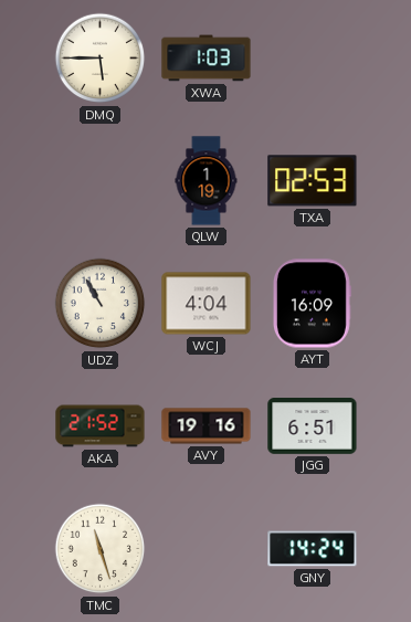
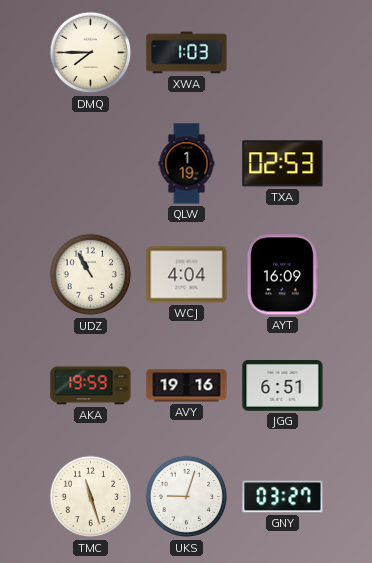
DMQ: 5:45 -> 7:45 (91, 53)
AKA: 21:52 -> 19:59 (91, 386)
UKS: none -> 9:03 (187, 497)
GNY: 14:24 -> 03:27 (283, 497)
